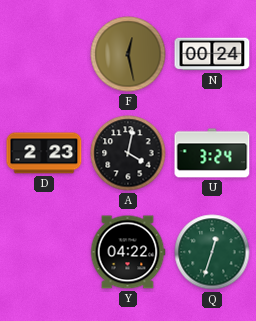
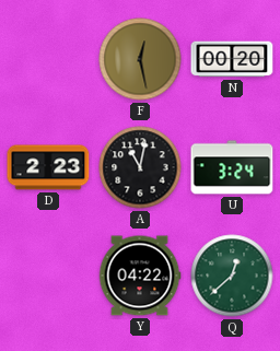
N: 00:24 -> 00:20 (232, 59)
A: 4:02 -> 11:02 (140, 167)
Q: 12:33 -> 12:38 (232, 276)
